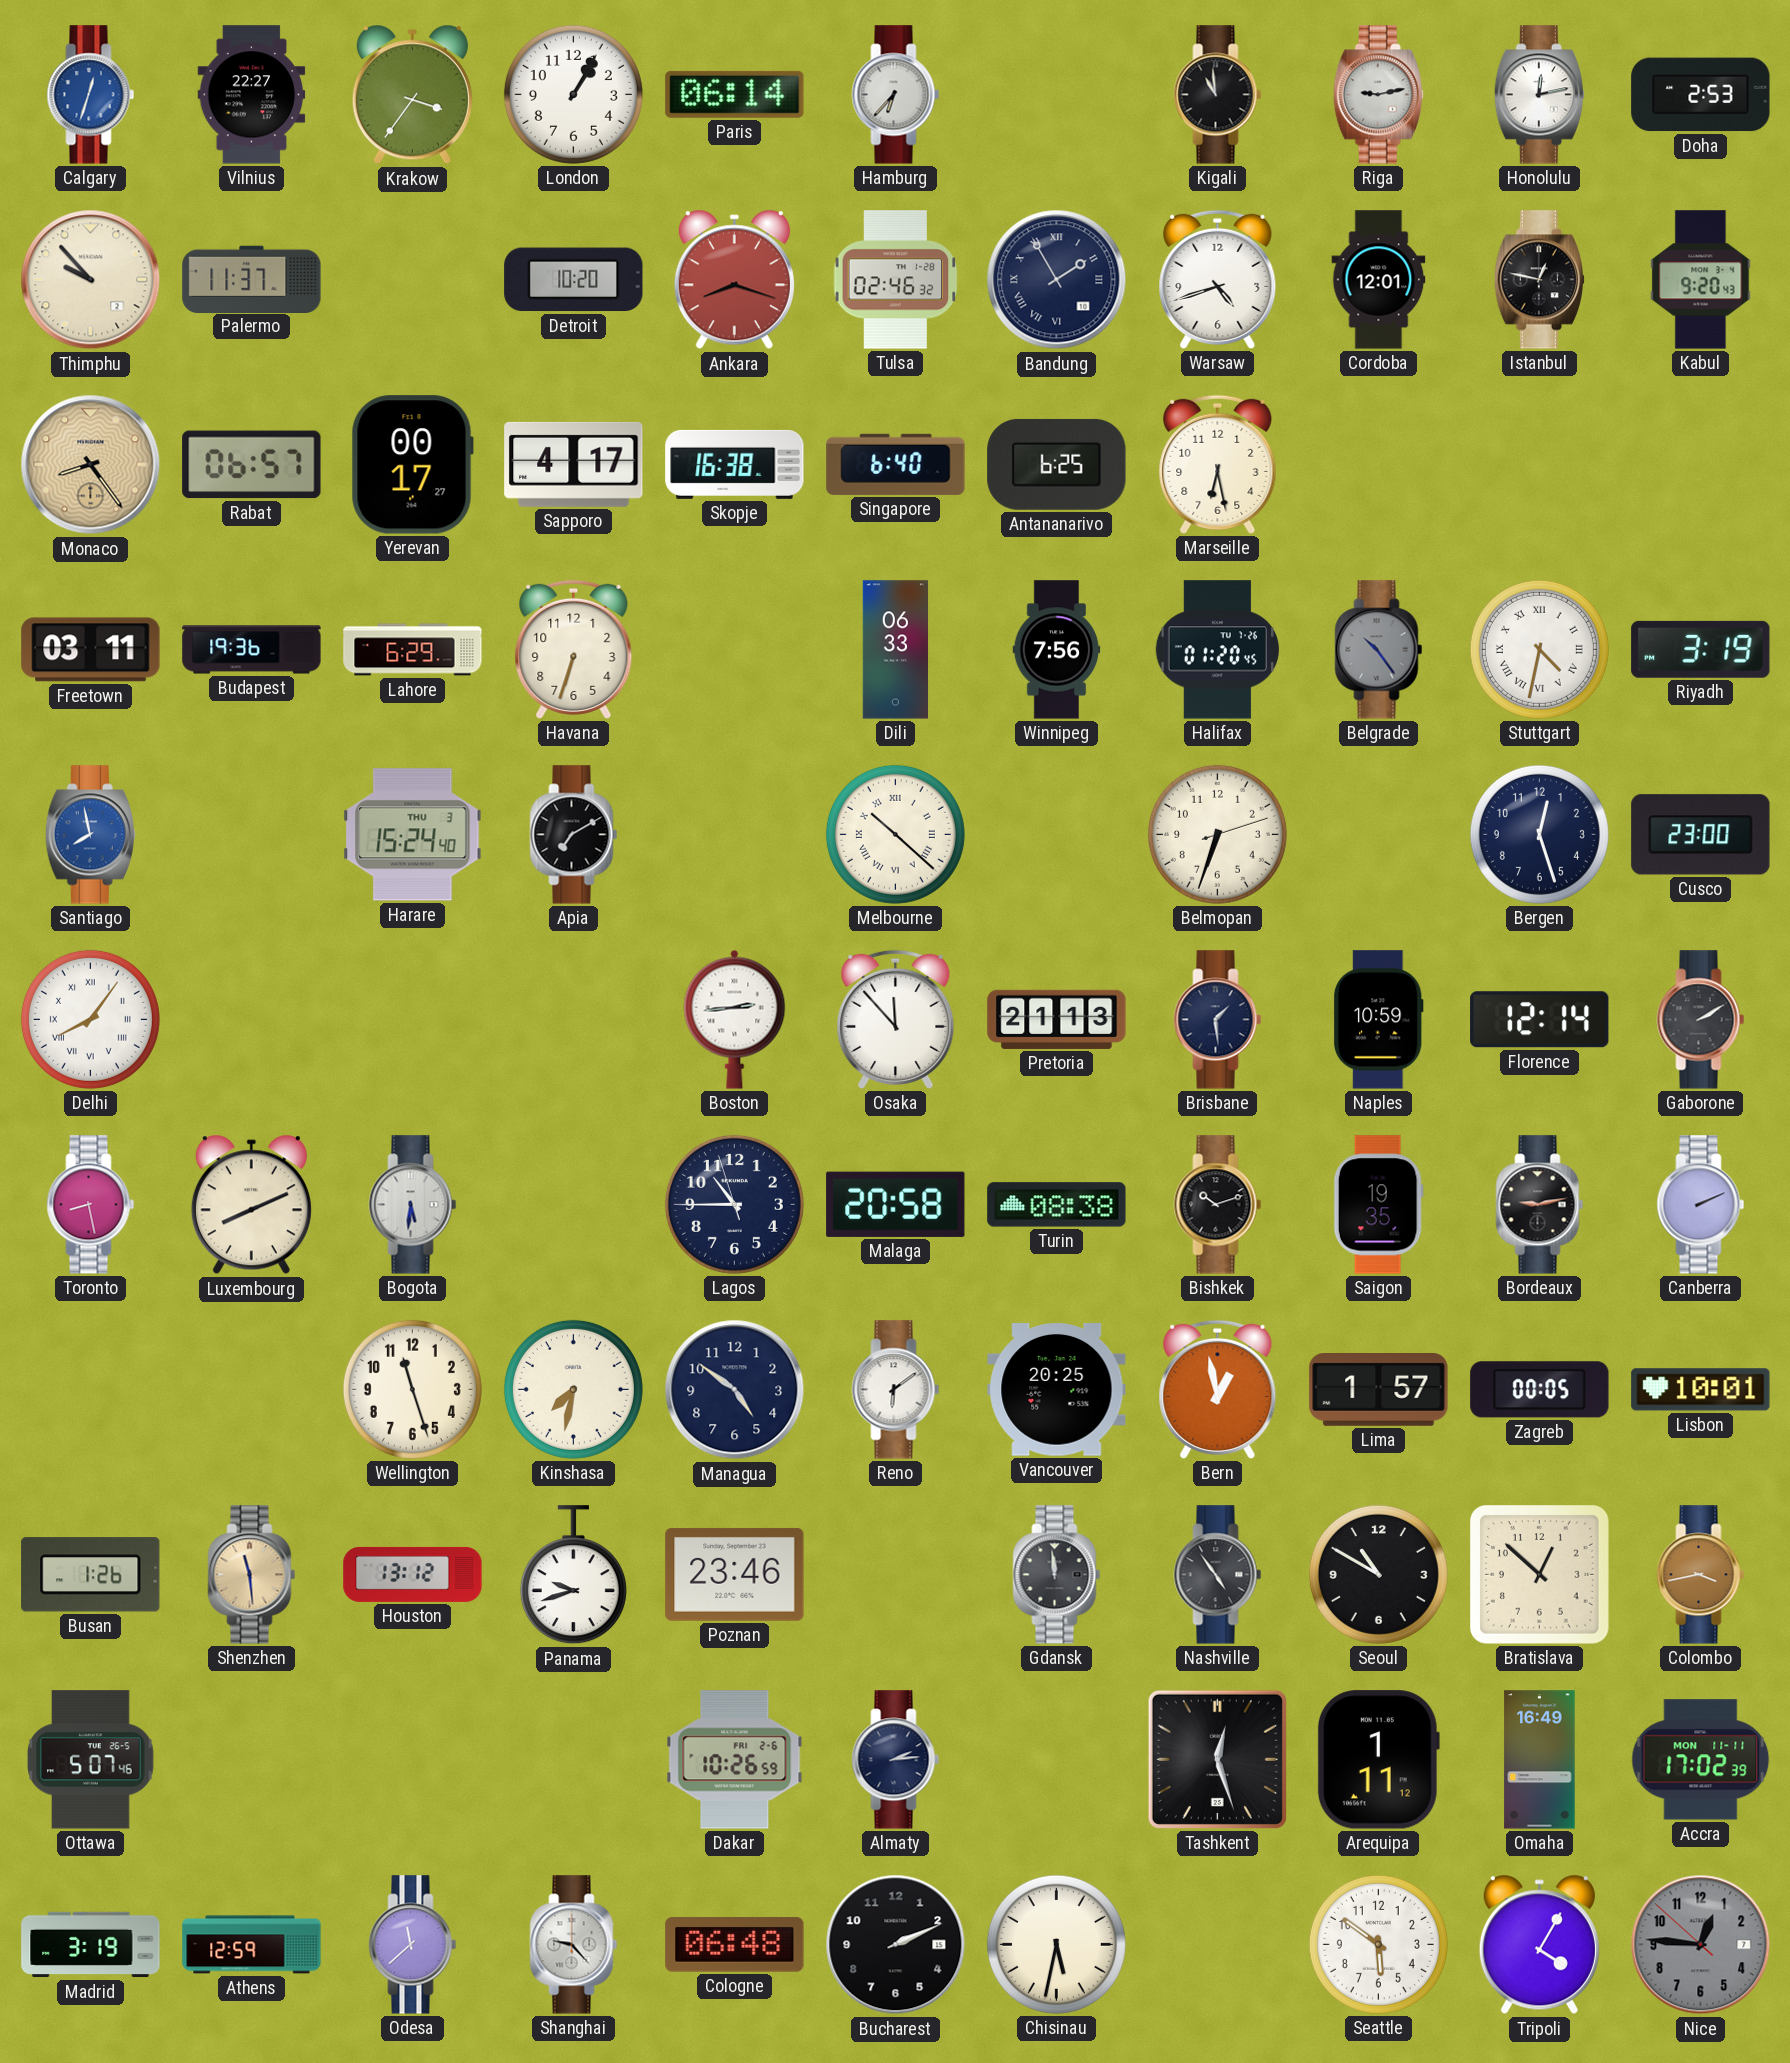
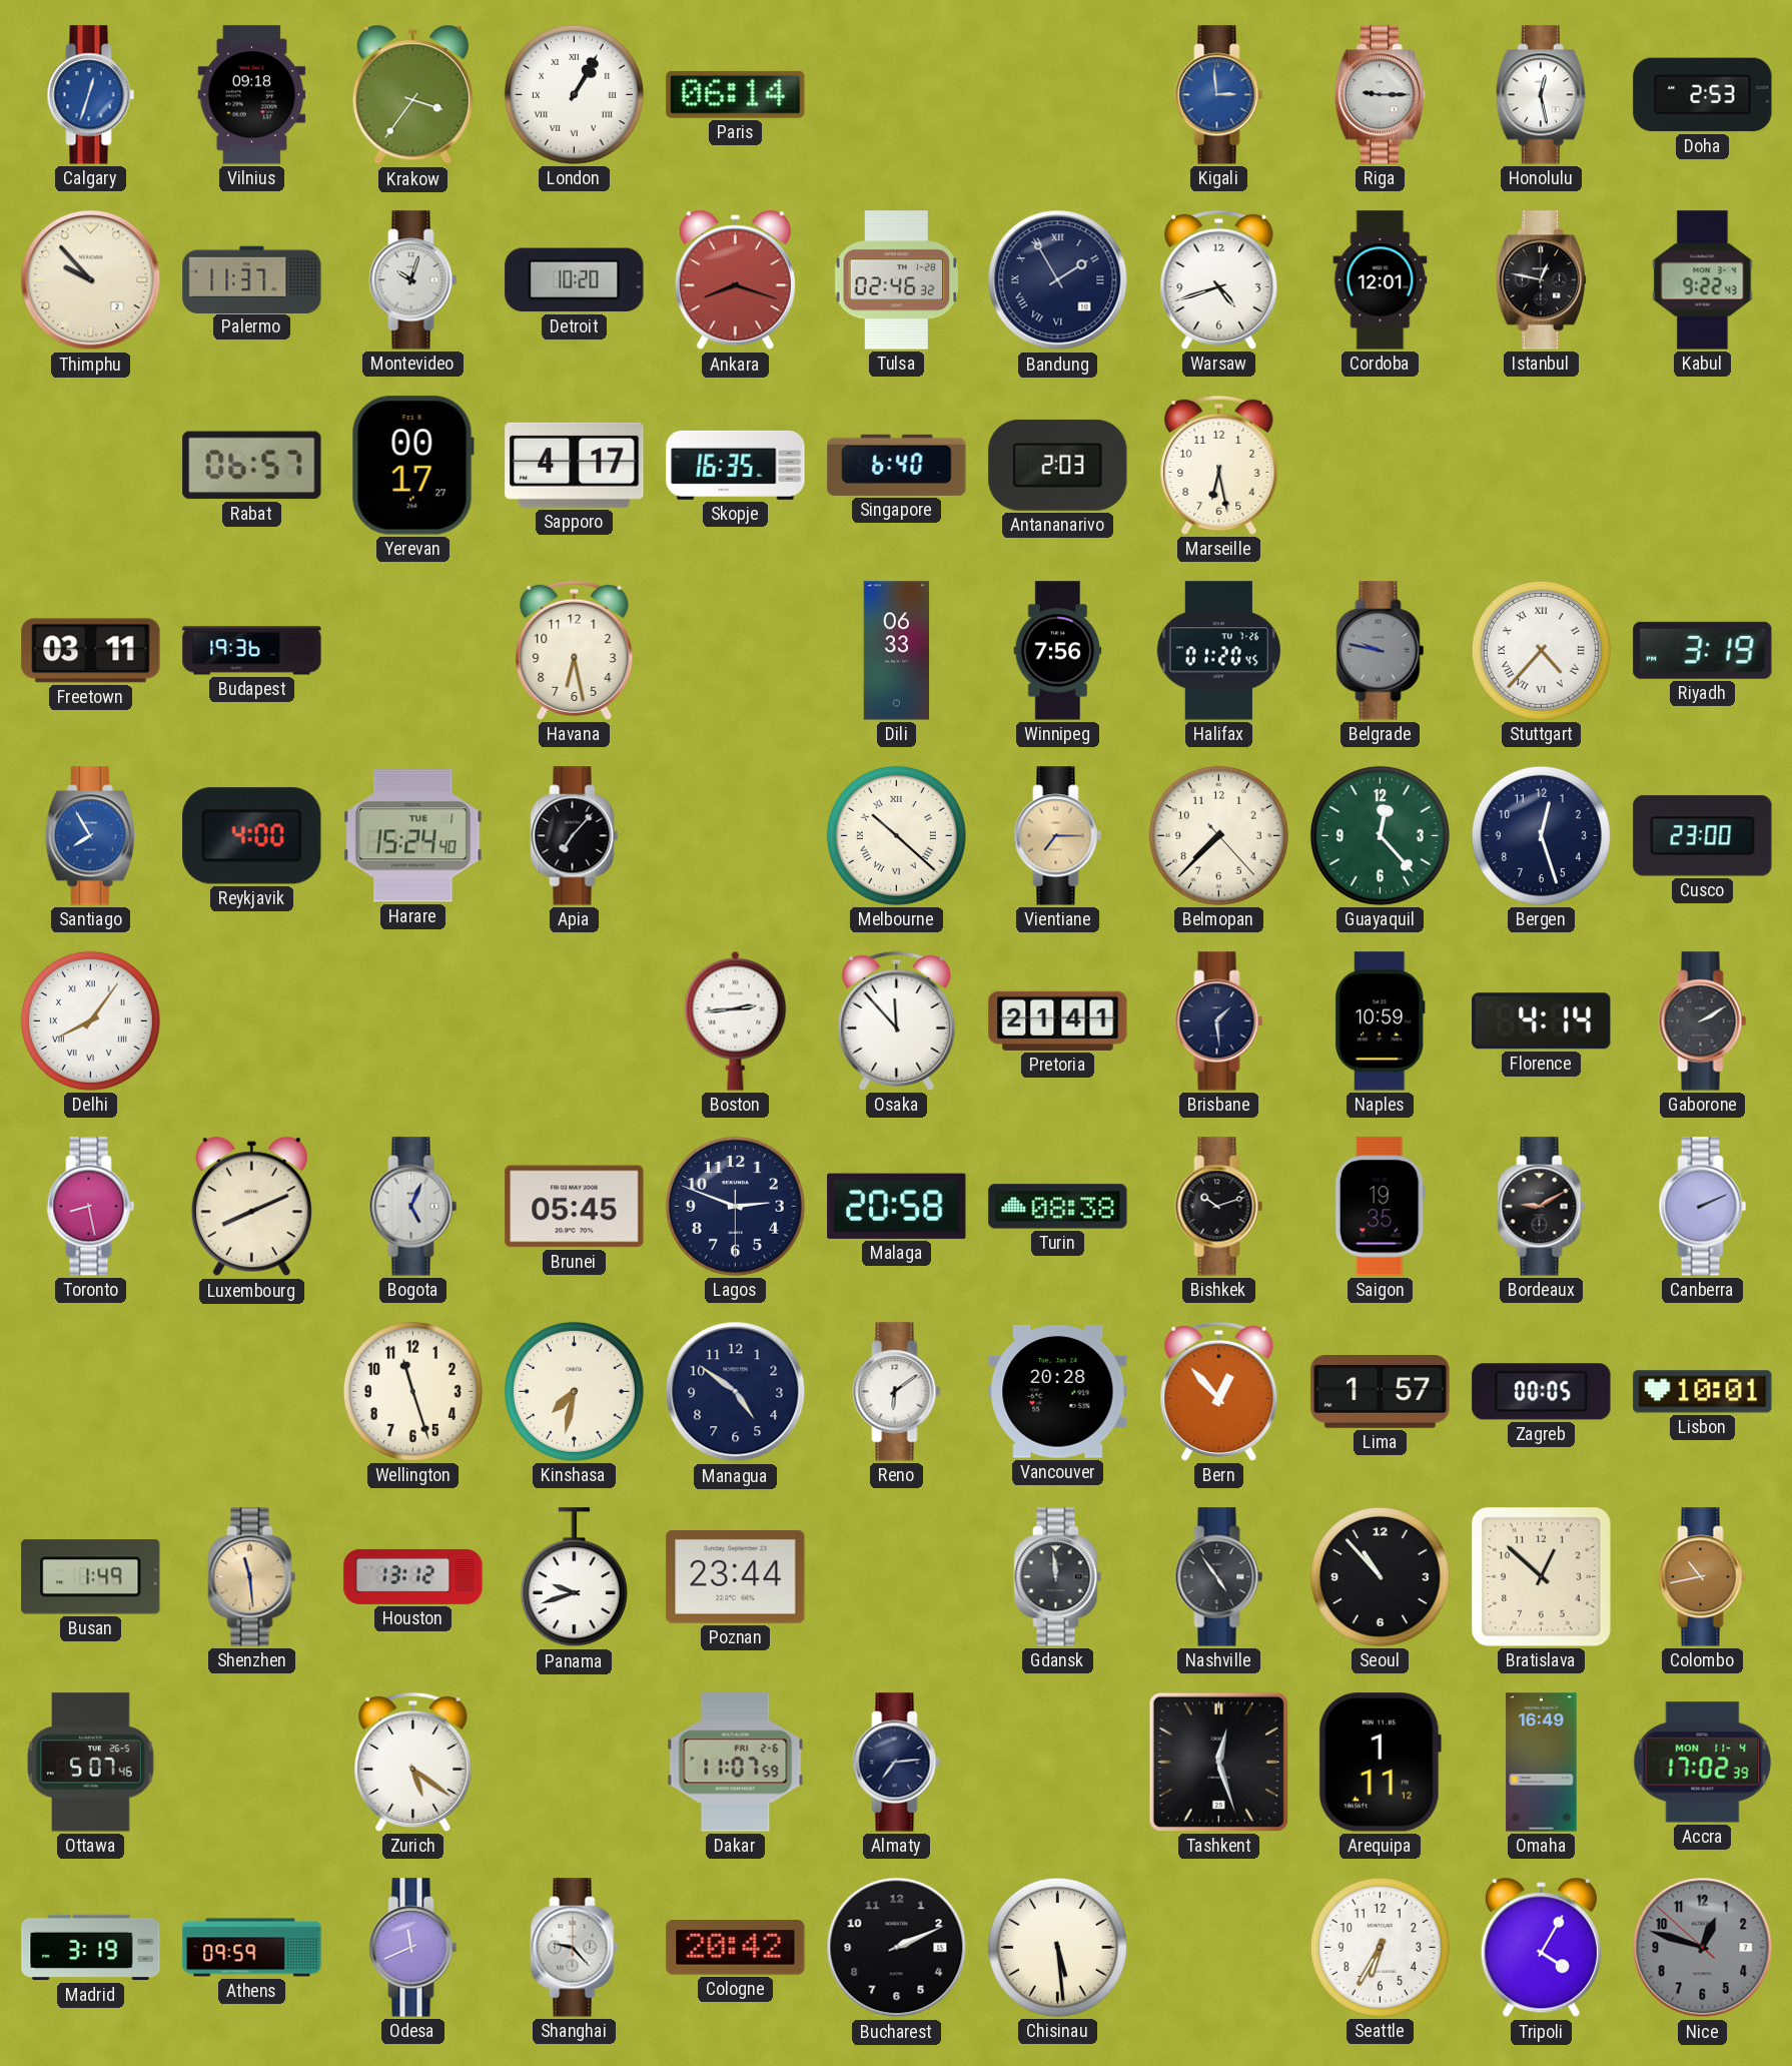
Vilnius: 22:27 -> 09:18 (252, 95)
London numerals: Arabic -> Roman (574, 94)
Hamburg: 6:37 -> none (896, 95)
Kigali: 10:59 -> 2:59 (1219, 95)
Kigali dial: black -> blue (1219, 95)
Riga: 9:13 -> 9:15 (1380, 95)
Honolulu: 12:13 -> 12:28 (1541, 95)
Montevideo: none -> 10:03 (413, 280)
Kabul: 9:20 -> 9:22 (1703, 280)
Monaco: 8:24 -> none (91, 465)
Skopje: 16:38 -> 16:35 (736, 465)
Antananarivo: 6:25 -> 2:03 (1058, 465)
Lahore: 6:29 -> none (413, 650)
Havana: 6:33 -> 6:28 (575, 650)
Belgrade: 10:24 -> 9:47 (1381, 651)
Stuttgart: 4:32 -> 4:37 (1541, 650)
Santiago: 7:58 -> 7:55 (90, 836)
Reykjavik: none -> 4:00 (252, 836)
Harare date: THU 3 -> TUE 1 (413, 836)
Apia: 7:10 -> 7:07 (575, 836)
Vientiane: none -> 7:15 (1058, 836)
Belmopan: 6:33 -> 7:37 (1218, 835)
Guayaquil: none -> 12:23 (1380, 835)
Pretoria: 21:13 -> 21:41 (1058, 1020)
Florence: 12:14 -> 4:14 (1542, 1021)
Bogota: 5:31 -> 5:04 (413, 1207)
Brunei: none -> 05:45 (575, 1207)
Lagos: 10:44 -> 2:48 (735, 1206)
Bordeaux: 9:13 -> 9:10 (1542, 1207)
Vancouver: 20:25 -> 20:28 (1058, 1392)
Bern: 12:58 -> 12:53 (1219, 1391)
Busan: 1:26 -> 1:49 (91, 1577)
Poznan: 23:46 -> 23:44 (736, 1576)
Seoul: 10:50 -> 10:53 (1380, 1576)
Colombo: 3:43 -> 10:43 (1703, 1577)
Zurich: none -> 5:21 (413, 1762)
Dakar: 10:26 -> 11:07 (736, 1763)
Almaty: 2:14 -> 7:14 (897, 1763)
Accra date: MON 11-11 -> MON 11-4 (1703, 1763)
Athens: 12:59 -> 09:59 (252, 1948)
Odesa: 11:38 -> 11:41 (413, 1948)
Cologne: 06:48 -> 20:42 (736, 1948)
Chisinau: 5:32 -> 5:29 (1057, 1947)
Seattle: 5:51 -> 6:35 (1380, 1947)
Nice: 12:45 -> 12:47 (1703, 1948)
